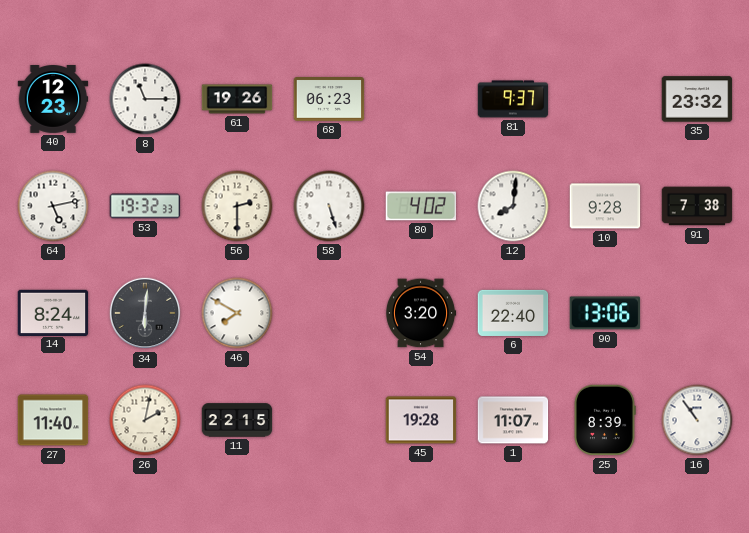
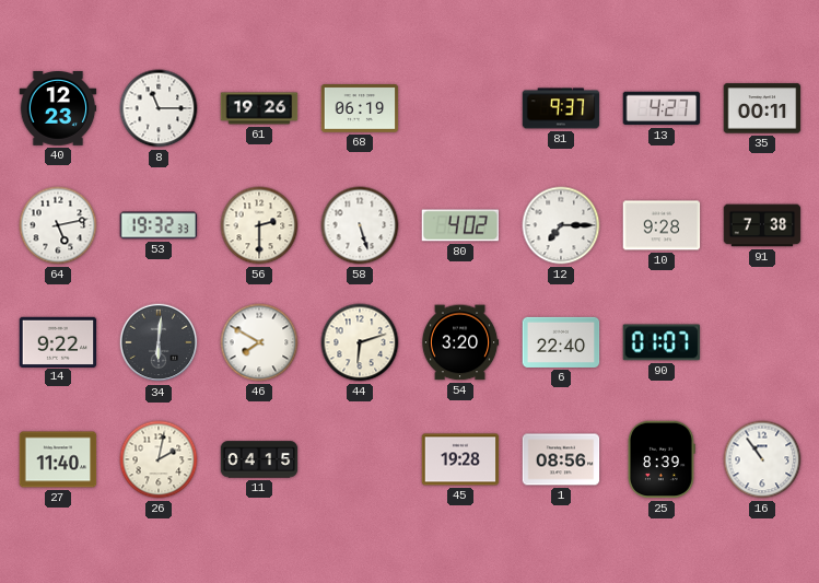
68: 06:23 -> 06:19 (360, 109)
13: none -> 4:27 (662, 108)
35: 23:32 -> 00:11 (762, 108)
12: 8:01 -> 7:15 (561, 225)
14: 8:24 -> 9:22 (58, 341)
44: none -> 6:12 (360, 342)
90: 13:06 -> 01:07 (662, 342)
11: 22:15 -> 04:15 (259, 459)
1: 11:07 -> 08:56 (561, 459)
